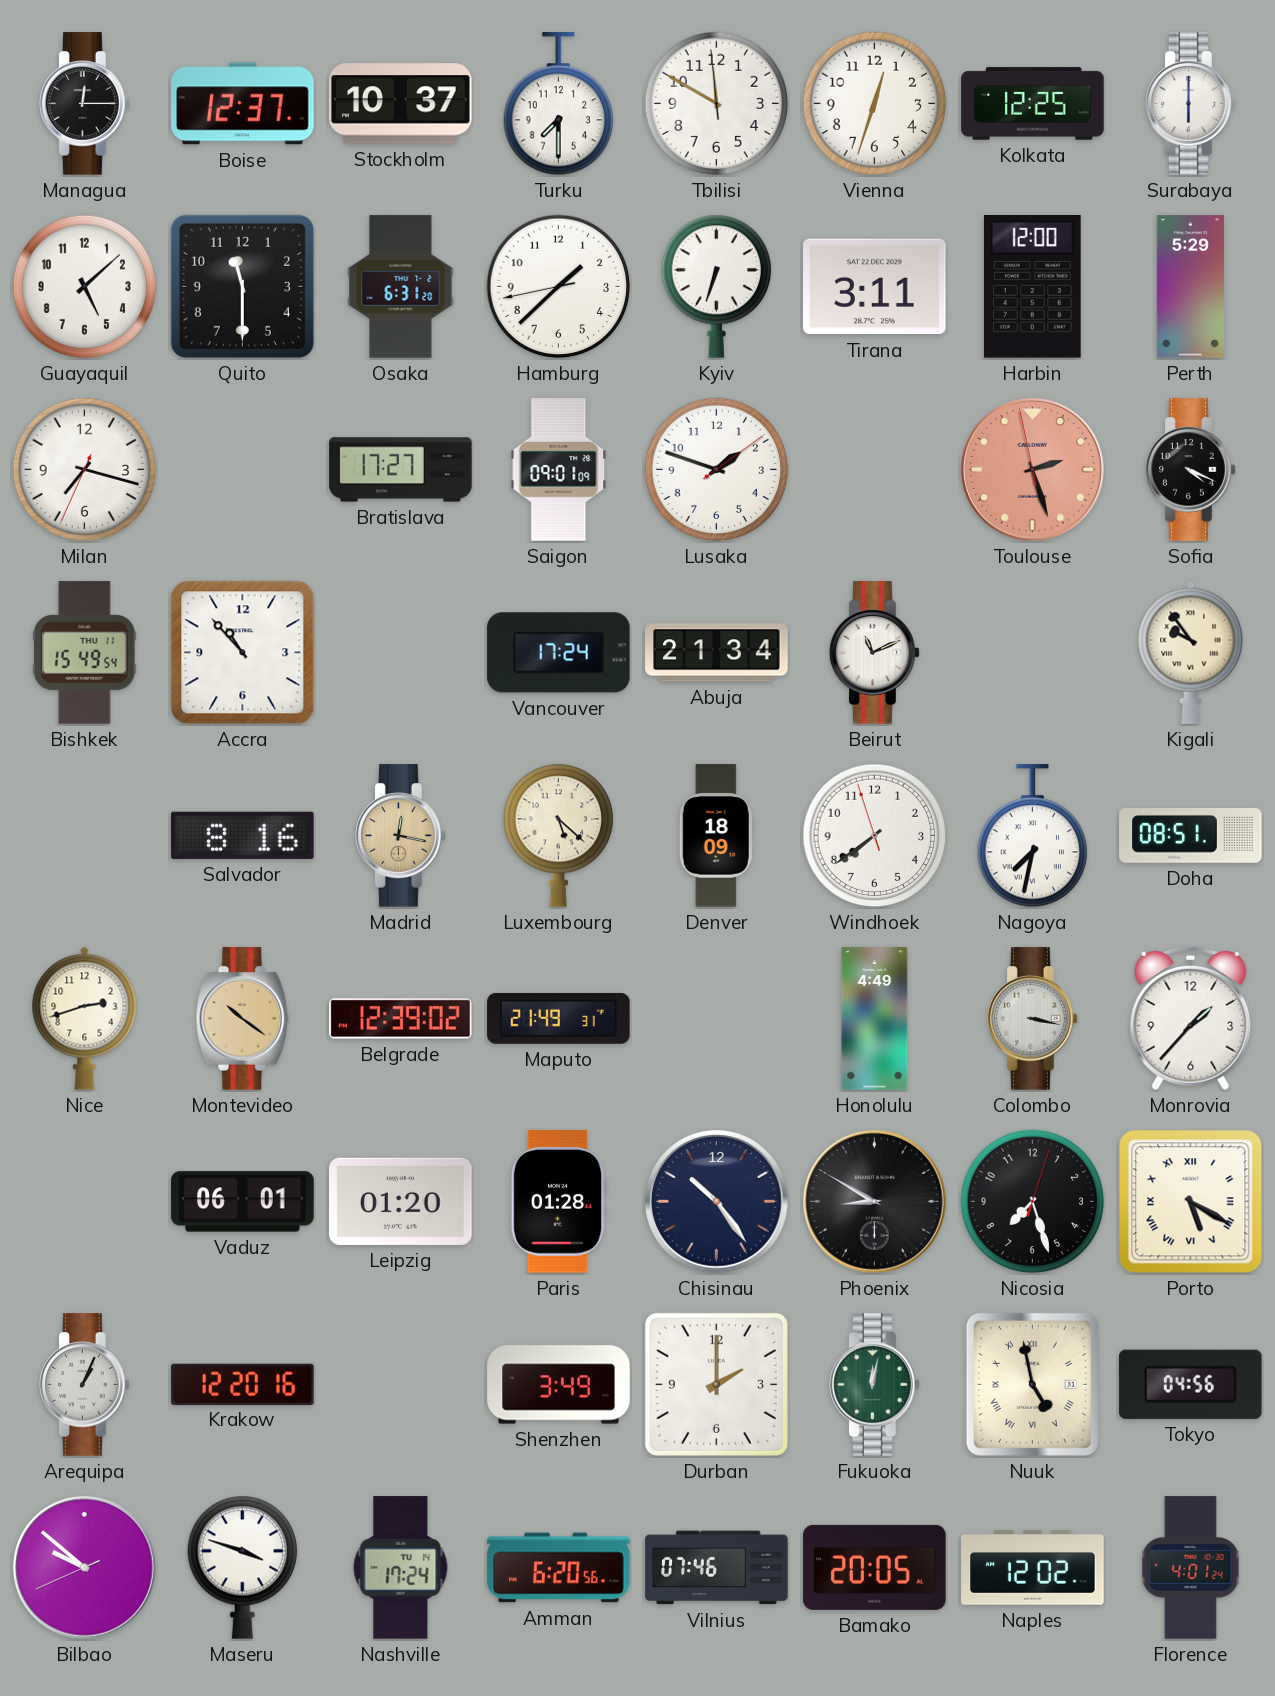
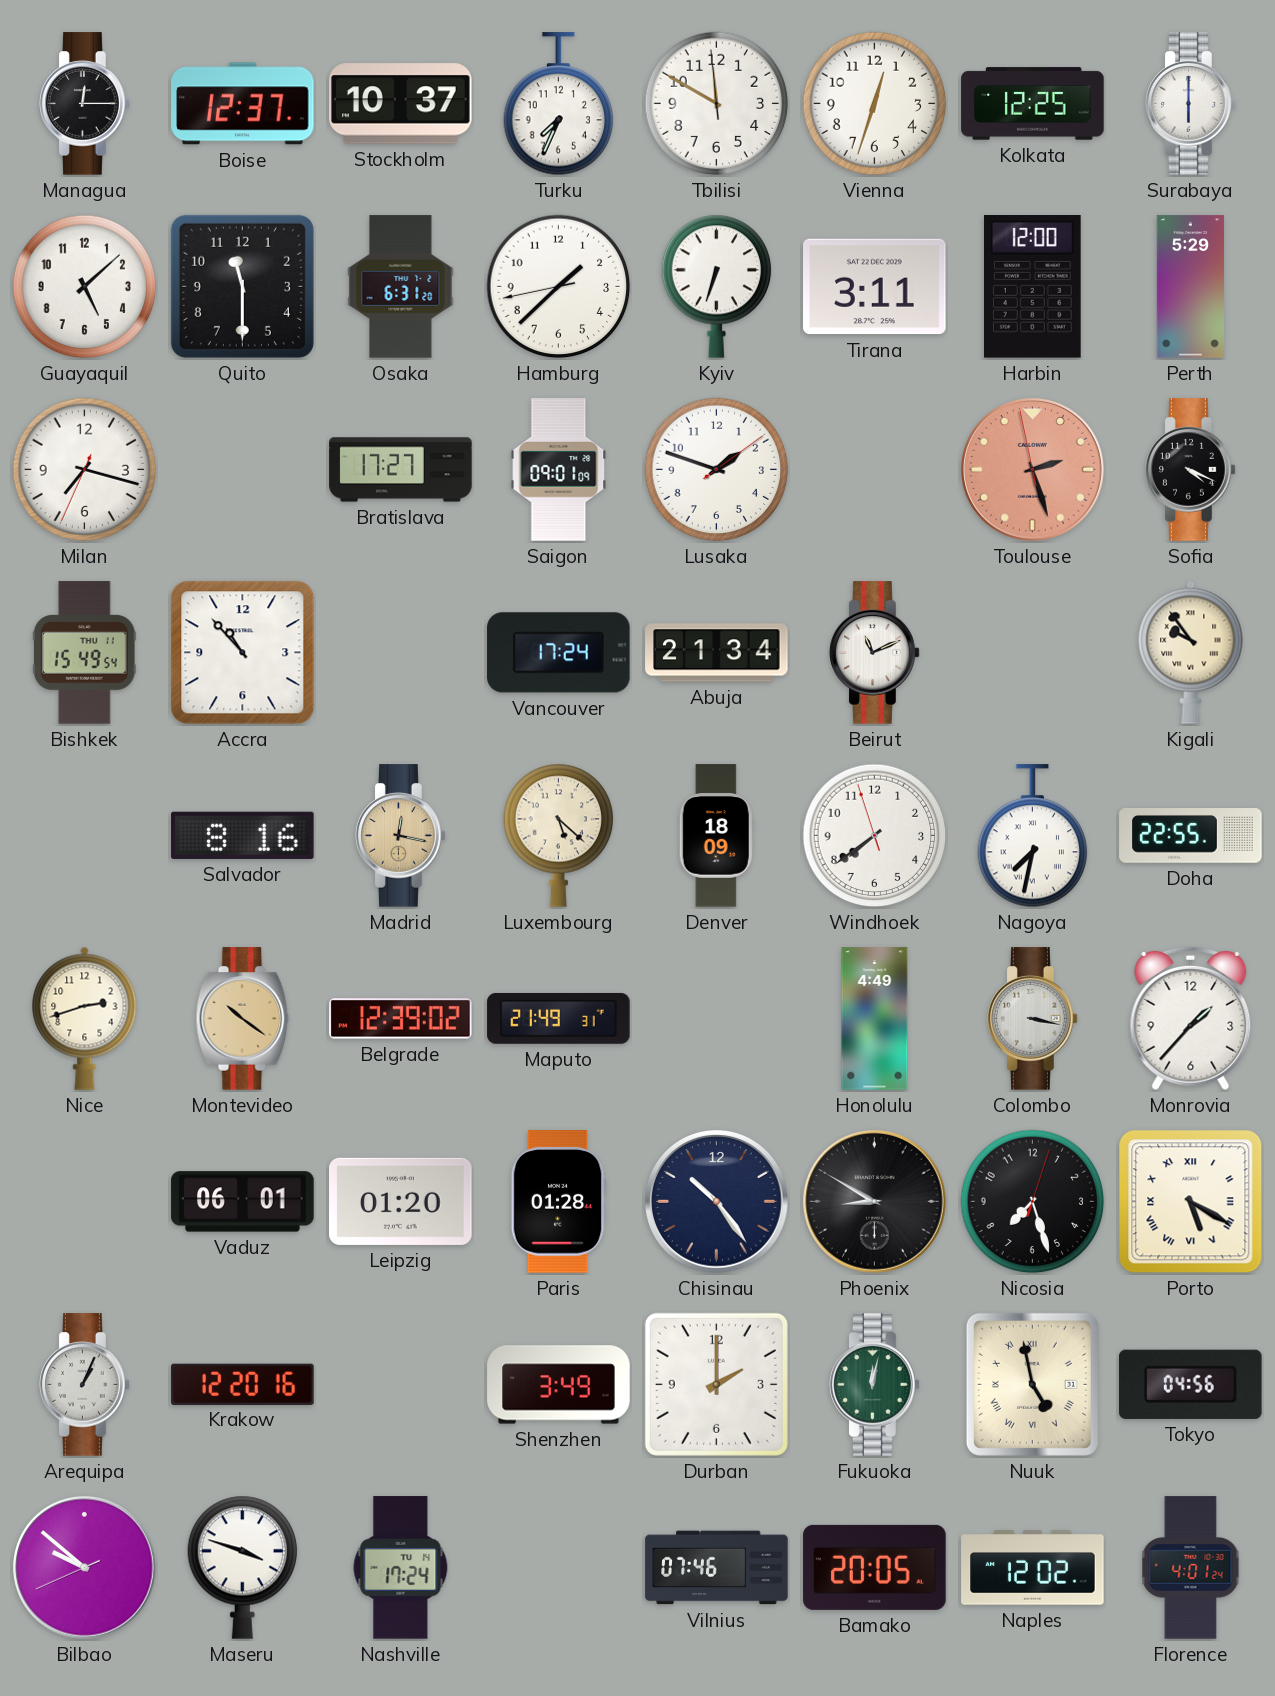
Turku: 7:30 -> 7:34 (559, 104)
Doha: 08:51 -> 22:55 (1191, 836)
Amman: 6:20 -> none (559, 1568)
